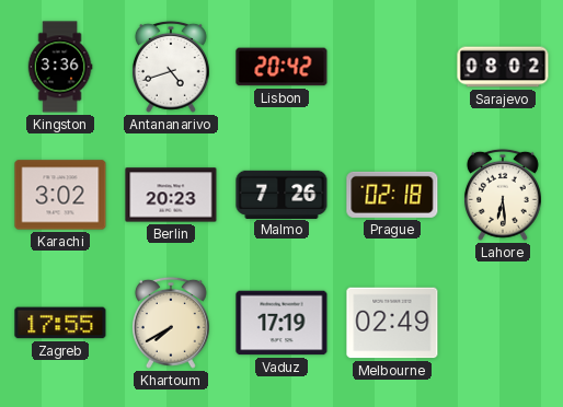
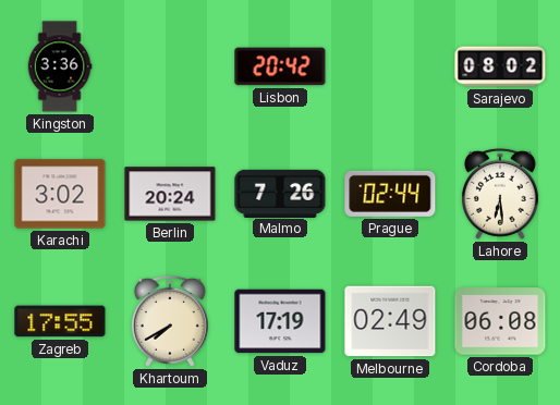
Antananarivo: 4:42 -> none (171, 67)
Berlin: 20:23 -> 20:24 (170, 194)
Prague: 02:18 -> 02:44 (390, 194)
Cordoba: none -> 06:08 (500, 321)
